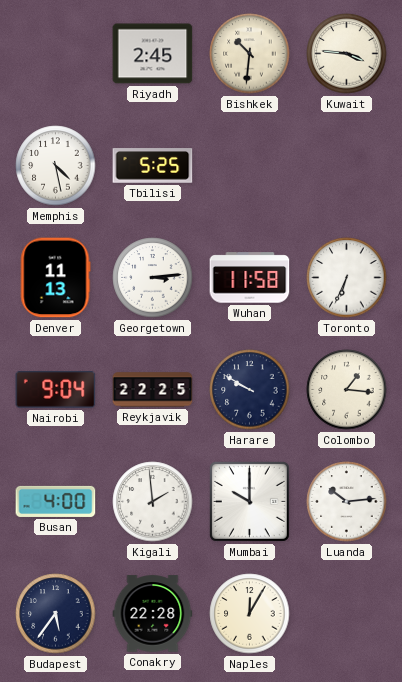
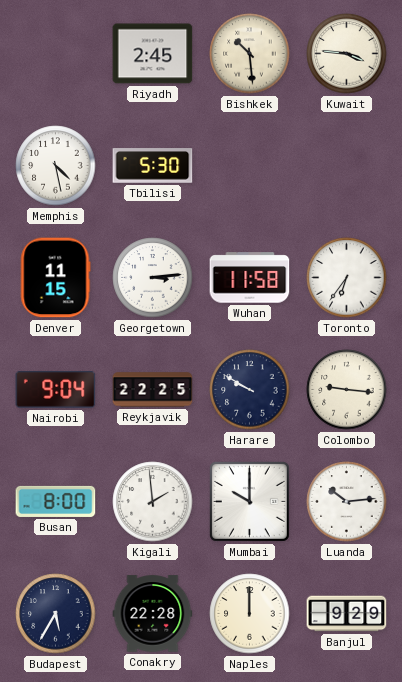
Bishkek: 10:31 -> 10:29 (250, 54)
Tbilisi: 5:25 -> 5:30 (153, 166)
Denver: 11:13 -> 11:15 (55, 278)
Toronto: 6:34 -> 6:36 (347, 278)
Colombo: 1:16 -> 9:16 (347, 390)
Busan: 4:00 -> 8:00 (56, 501)
Budapest: 5:36 -> 5:35 (56, 614)
Naples: 12:05 -> 12:00 (250, 614)
Banjul: none -> 9:29 (347, 614)
